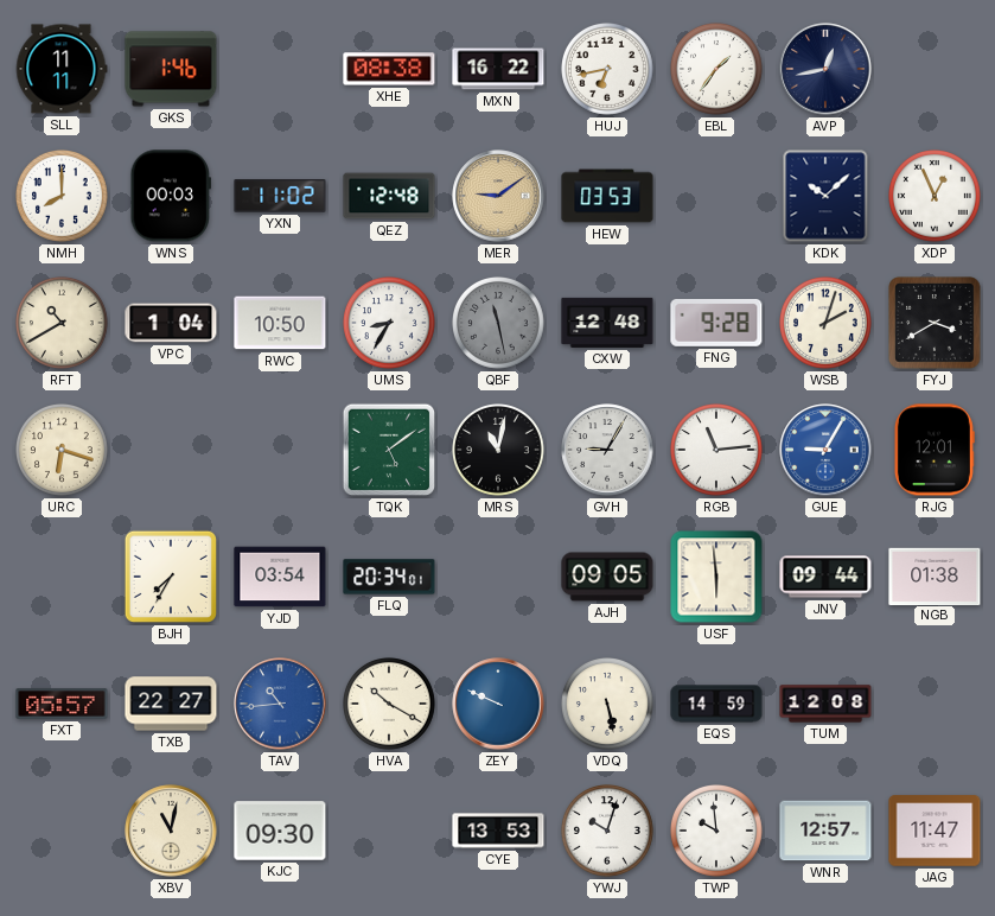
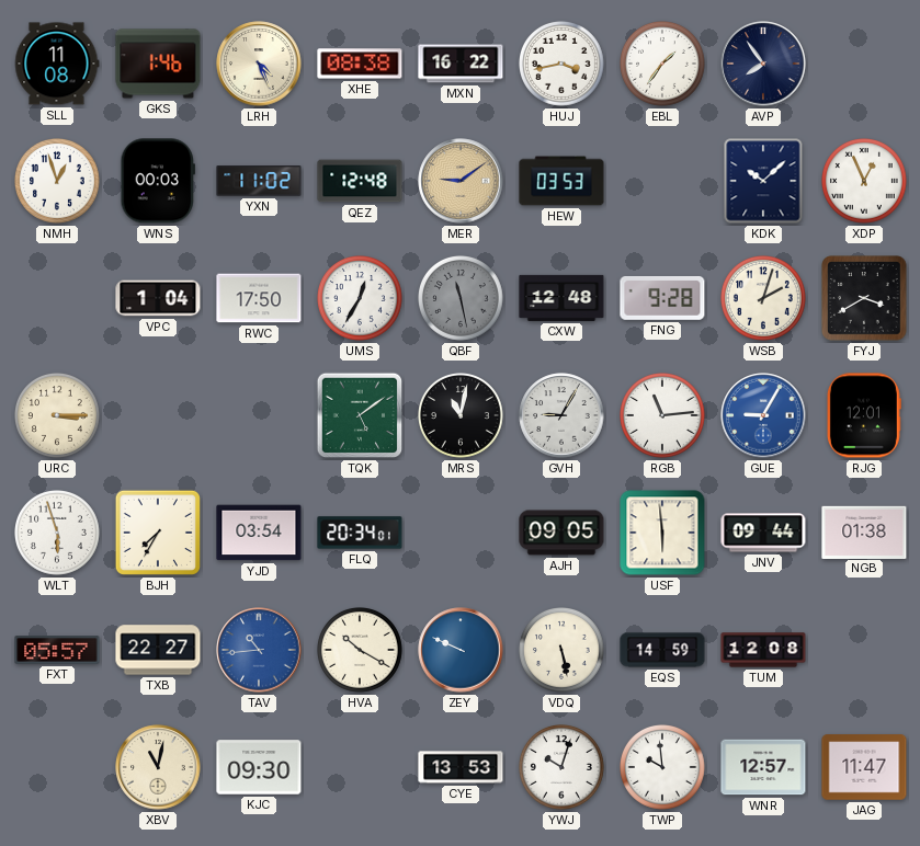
SLL: 11:11 -> 11:08 (57, 64)
LRH: none -> 4:26 (259, 64)
HUJ: 6:43 -> 3:43 (563, 65)
AVP: 12:43 -> 7:54 (763, 64)
NMH: 8:00 -> 12:57 (58, 182)
RFT: 10:40 -> none (63, 324)
RWC: 10:50 -> 17:50 (259, 298)
UMS: 8:35 -> 12:35 (361, 299)
URC: 6:18 -> 3:15 (58, 416)
WLT: none -> 5:57 (58, 534)
